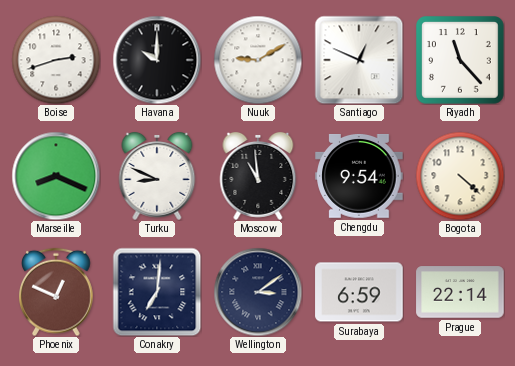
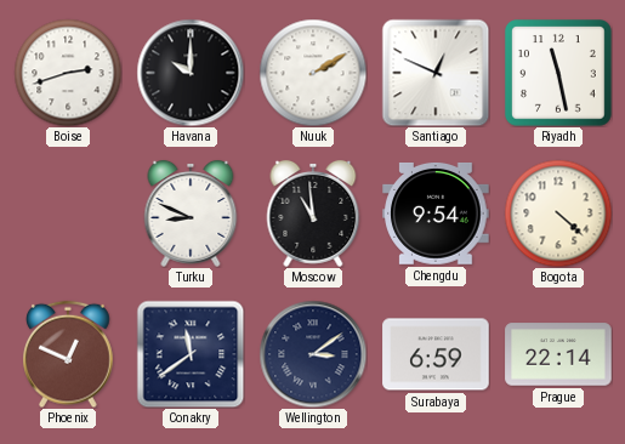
Nuuk: 9:10 -> 2:10 (313, 73)
Riyadh: 11:23 -> 11:28 (559, 74)
Marseille: 8:19 -> none (56, 176)
Conakry: 7:01 -> 11:39 (191, 354)
